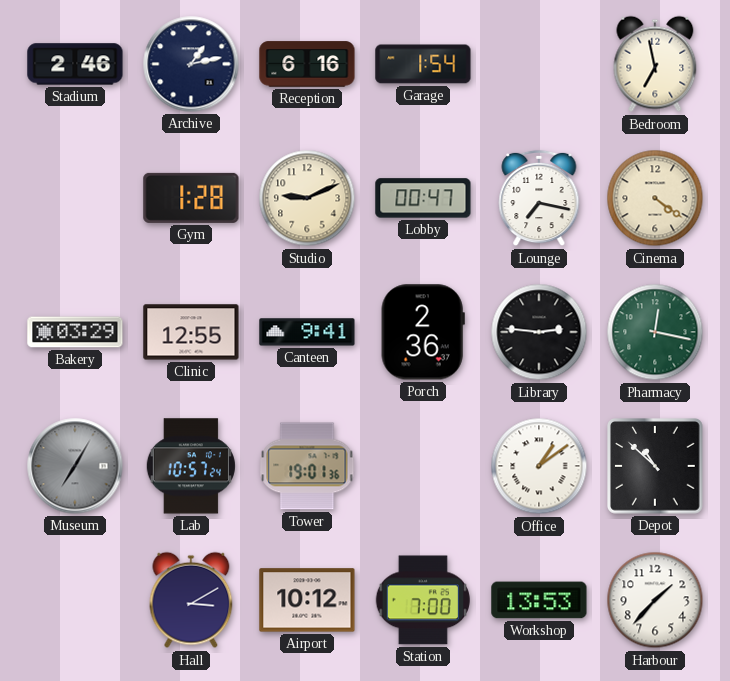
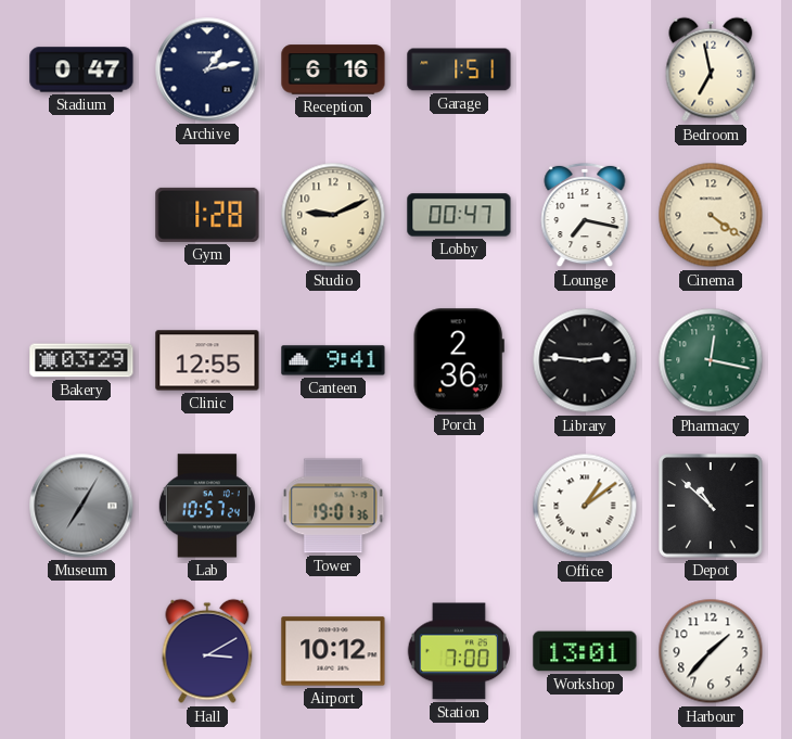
Stadium: 2:46 -> 0:47 (81, 69)
Garage: 1:54 -> 1:51 (459, 69)
Workshop: 13:53 -> 13:01 (585, 651)
